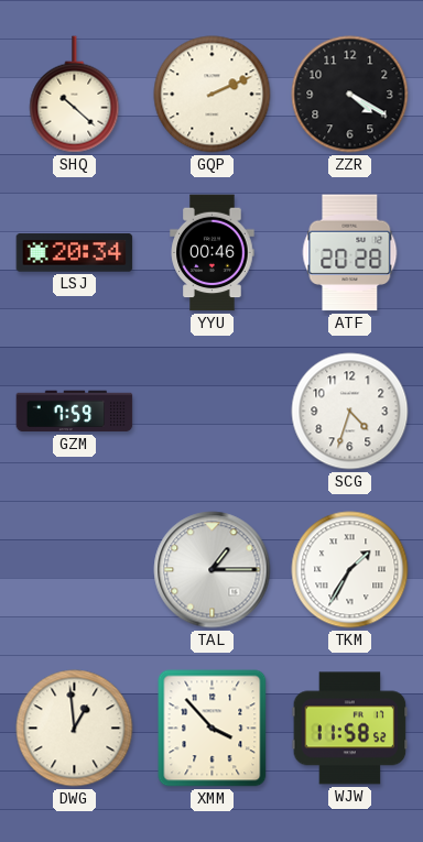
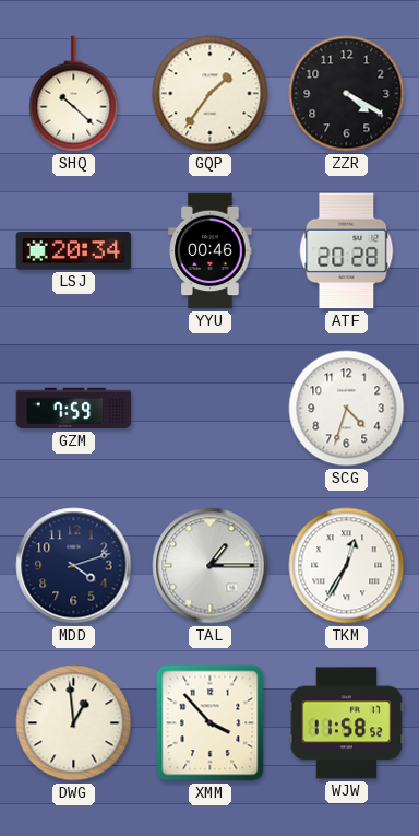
GQP: 2:11 -> 1:36 (211, 94)
MDD: none -> 4:12 (74, 566)
TKM: 1:35 -> 12:35 (347, 566)
